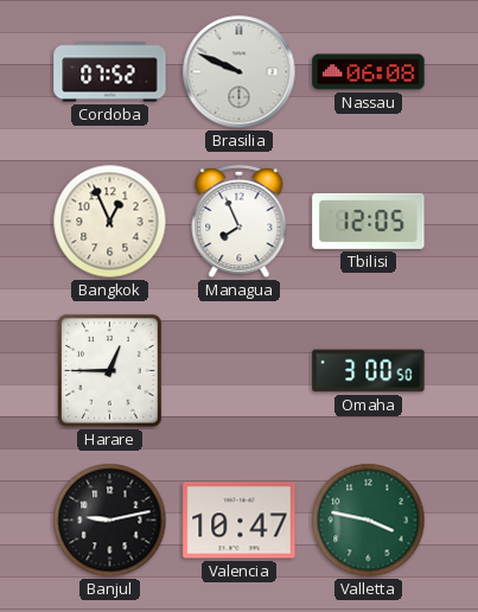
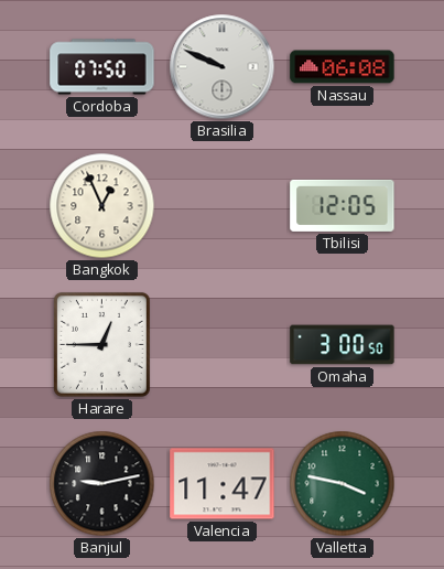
Cordoba: 07:52 -> 07:50 (102, 67)
Managua: 7:56 -> none (240, 222)
Valencia: 10:47 -> 11:47 (223, 484)
